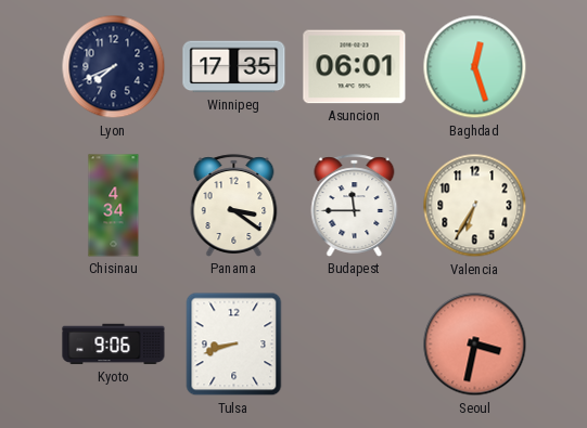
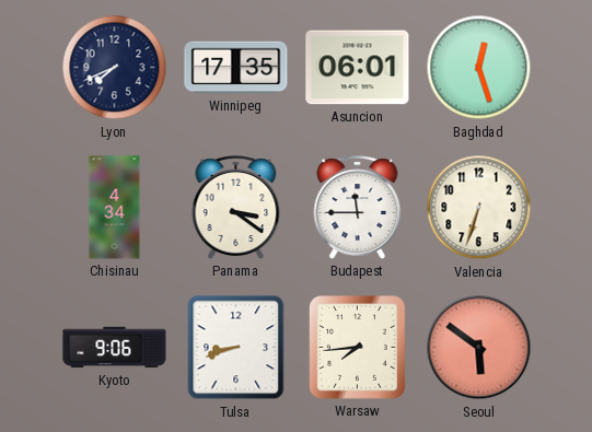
Valencia: 6:35 -> 6:33 (479, 208)
Warsaw: none -> 7:44 (358, 348)
Seoul: 3:32 -> 5:51 (479, 348)
